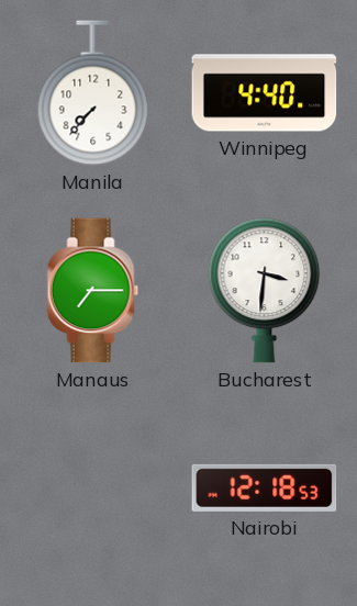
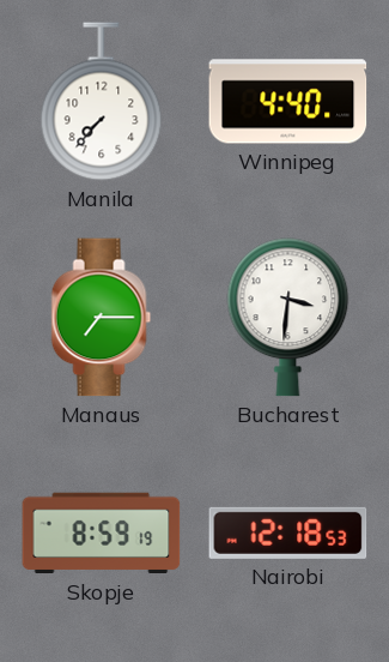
Skopje: none -> 8:59 (102, 534)
